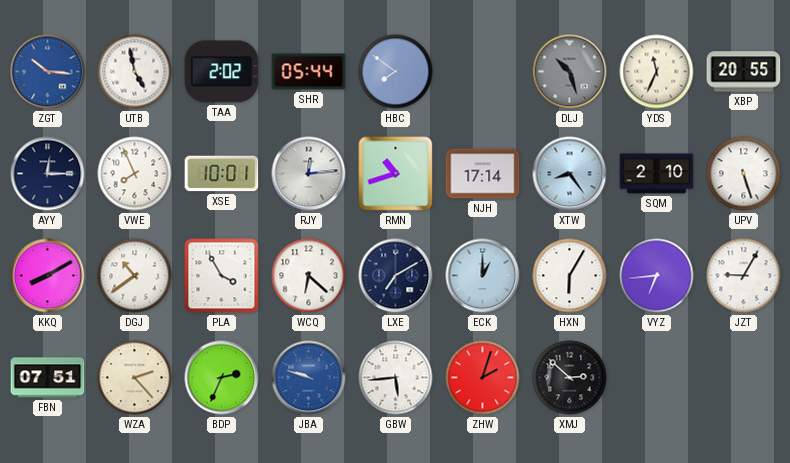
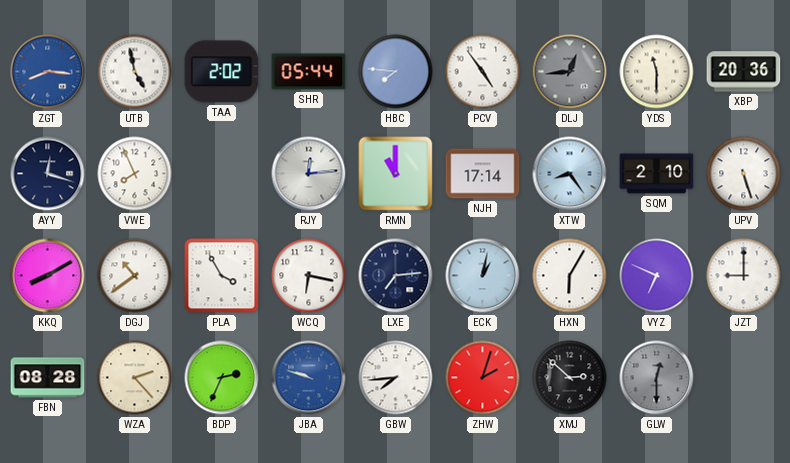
ZGT: 10:16 -> 8:16 (48, 72)
HBC: 7:51 -> 7:46 (396, 72)
PCV: none -> 4:54 (483, 72)
DLJ: 10:27 -> 12:44 (570, 72)
YDS: 11:34 -> 11:30 (657, 72)
XBP: 20:55 -> 20:36 (744, 72)
AYY: 12:15 -> 12:18 (48, 174)
XSE: 10:01 -> none (222, 174)
RMN: 10:42 -> 11:00 (396, 174)
WCQ: 6:22 -> 6:17 (309, 276)
LXE: 7:10 -> 7:14 (396, 276)
ECK: 1:00 -> 1:02 (483, 276)
VYZ: 6:44 -> 6:49 (657, 276)
JZT: 9:05 -> 9:00 (744, 276)
FBN: 07:51 -> 08:28 (48, 378)
GBW: 5:44 -> 7:44 (396, 378)
GLW: none -> 12:30 (657, 378)
